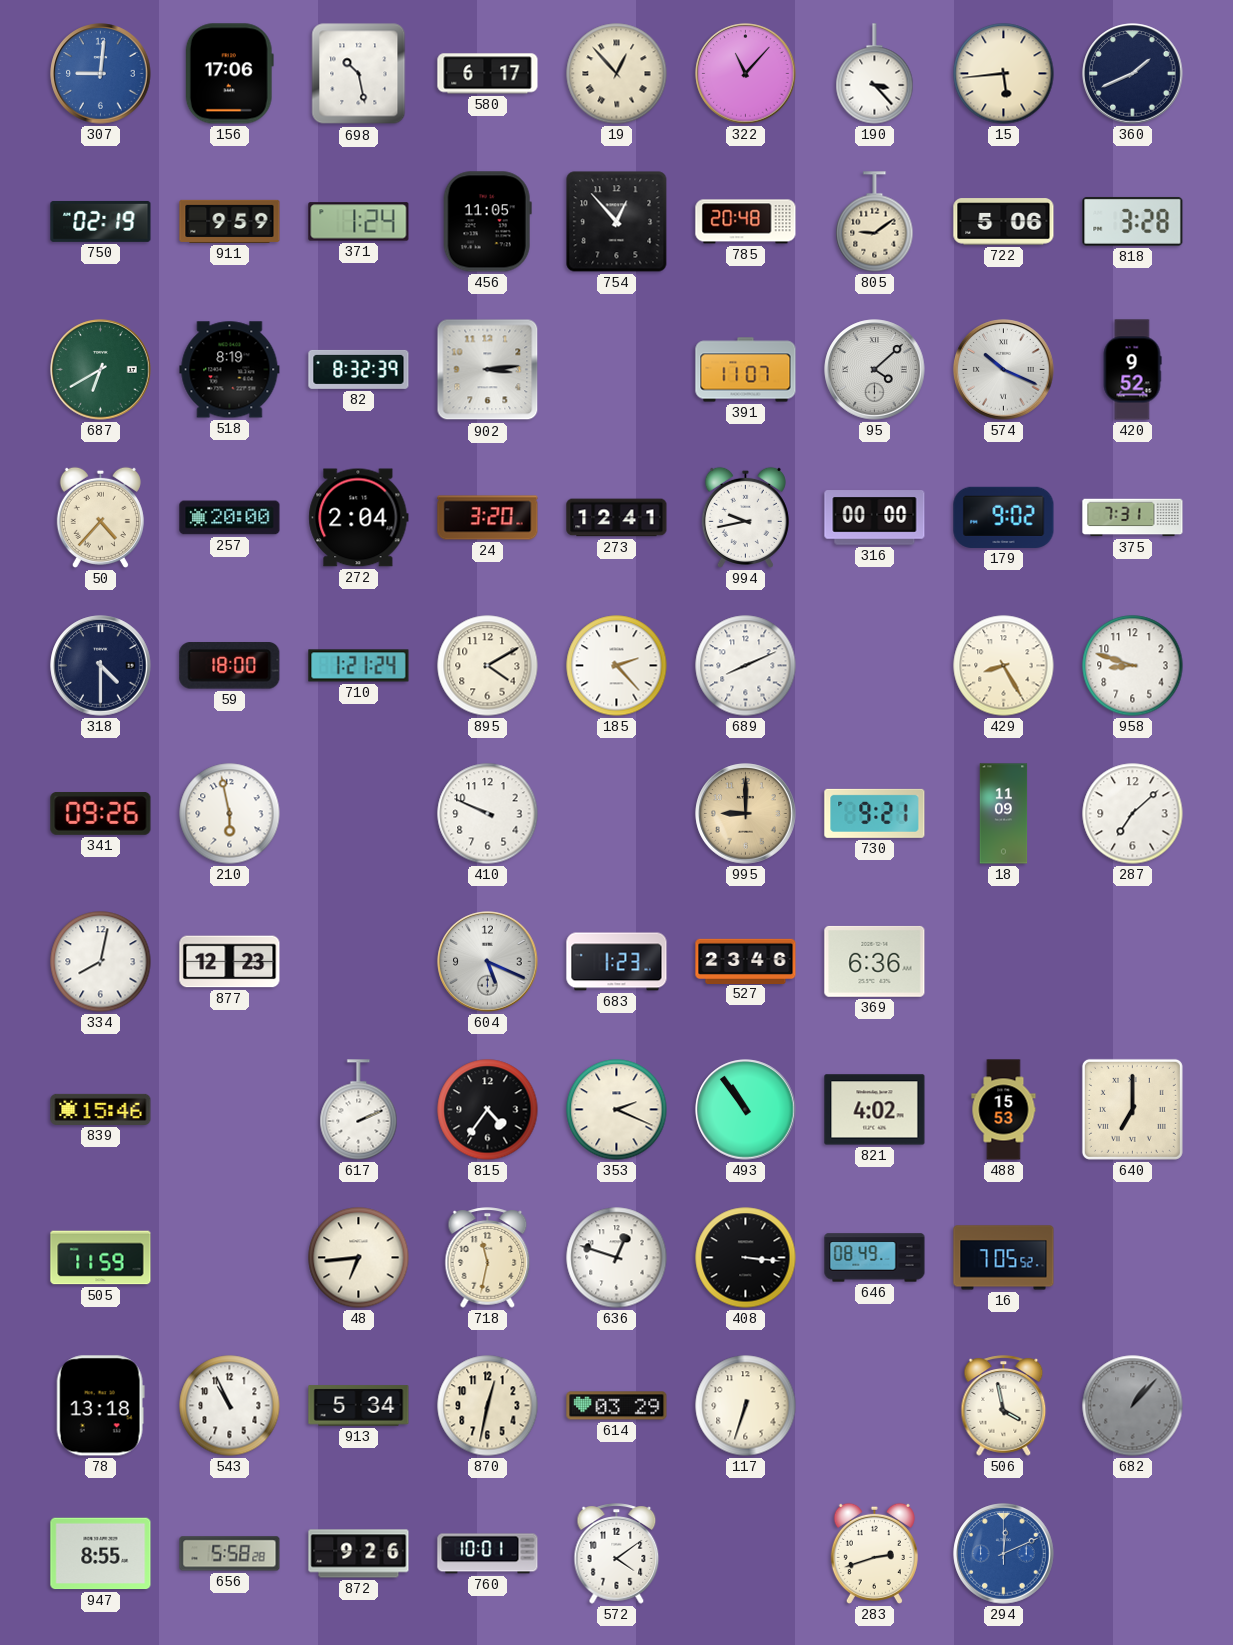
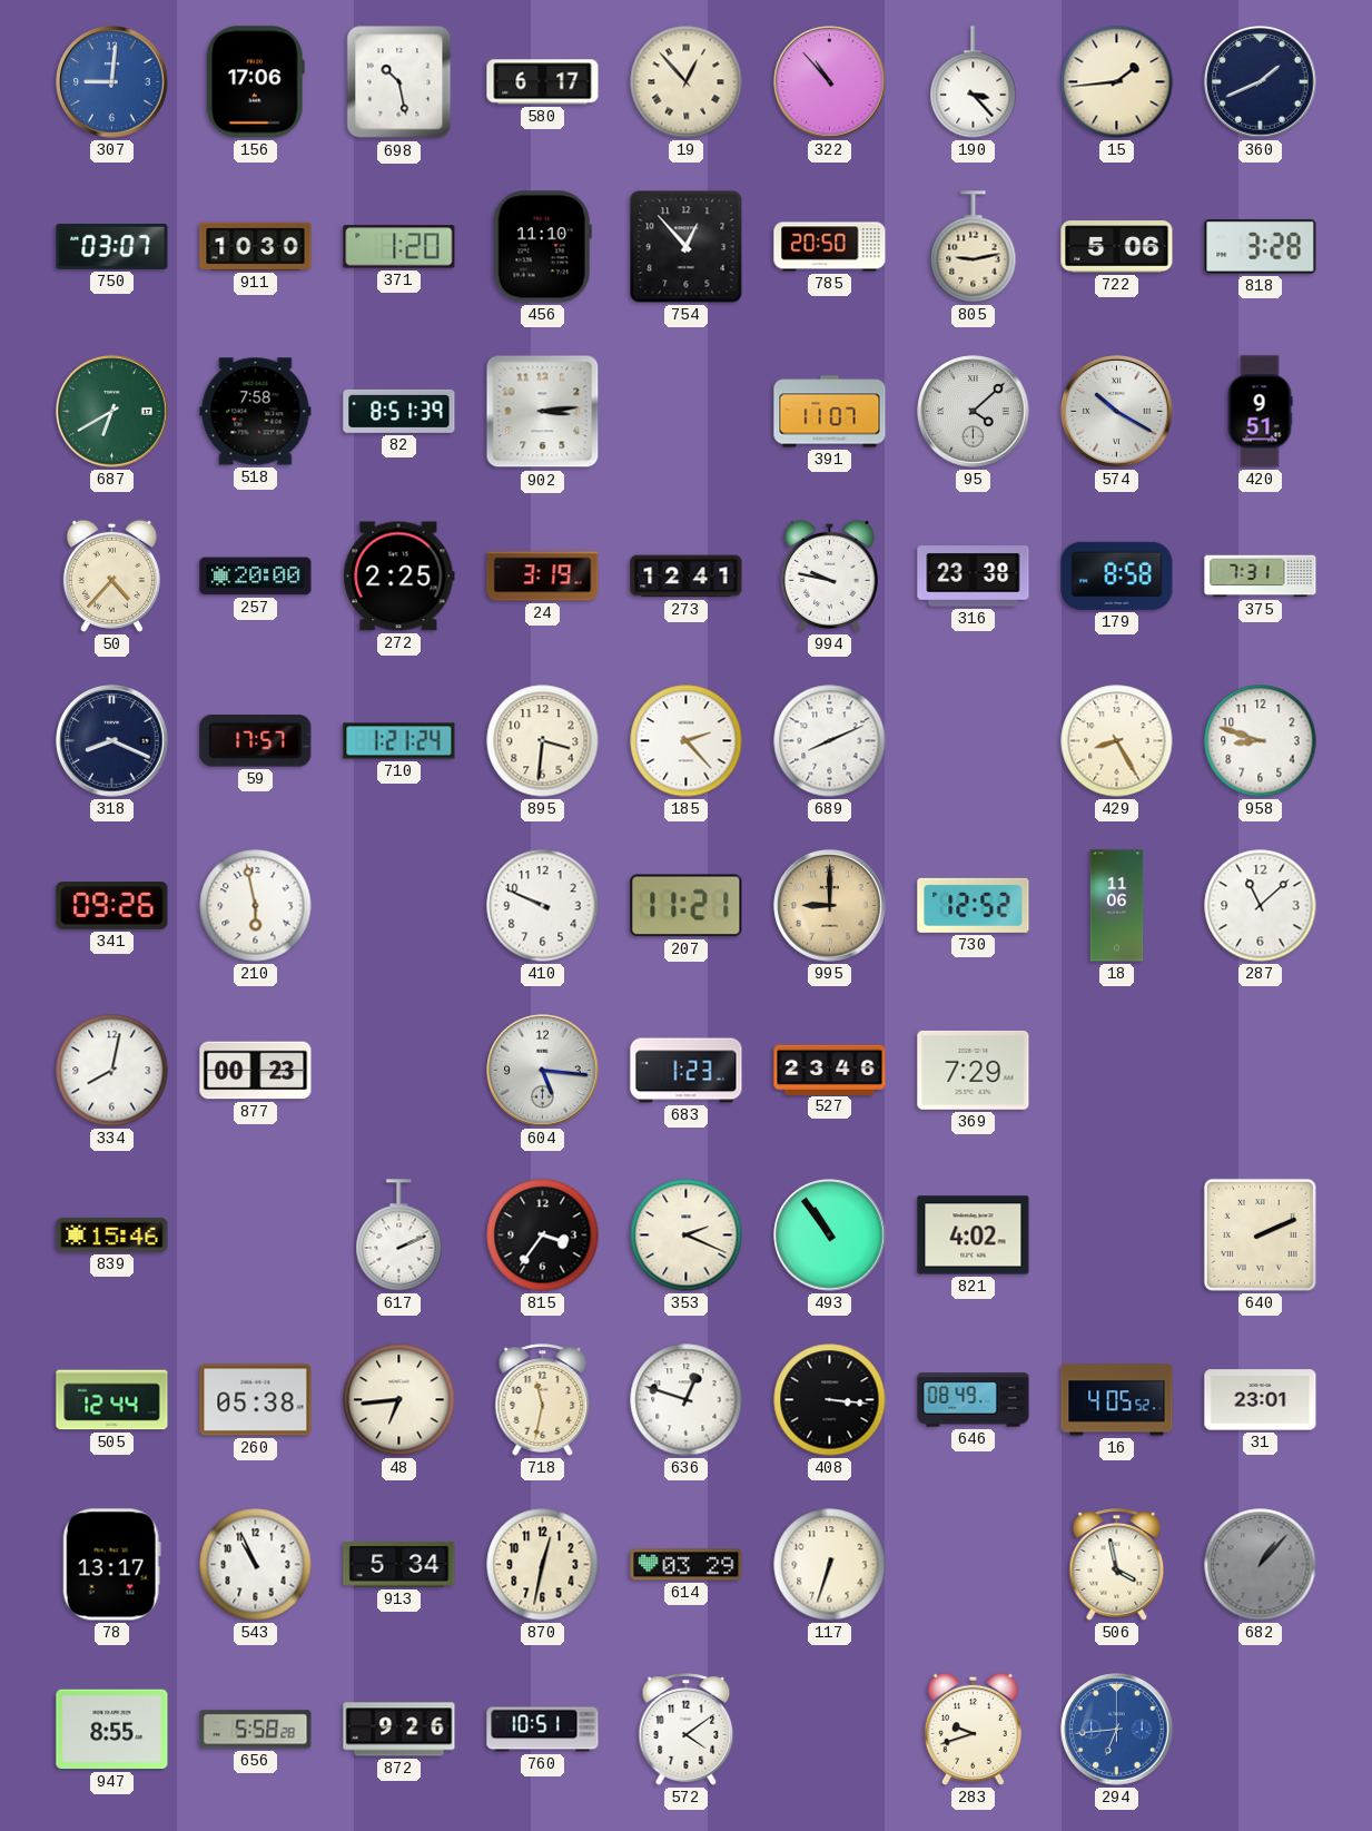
322: 11:07 -> 10:53 (830, 82)
15: 5:44 -> 1:44 (1117, 82)
750: 02:19 -> 03:07 (112, 246)
911: 9:59 -> 10:30 (256, 246)
371: 1:24 -> 1:20 (399, 247)
456: 11:05 -> 11:10 (542, 247)
785: 20:48 -> 20:50 (830, 247)
805: 9:09 -> 9:13 (974, 247)
518: 8:19 -> 7:58 (256, 412)
82: 8:32 -> 8:51 (399, 411)
574: 10:19 -> 10:20 (1117, 412)
420: 9:52 -> 9:51 (1260, 412)
272: 2:04 -> 2:25 (399, 577)
24: 3:20 -> 3:19 (543, 577)
994: 9:43 -> 9:47 (829, 575)
316: 00:00 -> 23:38 (974, 577)
179: 9:02 -> 8:58 (1117, 575)
318: 4:30 -> 8:19 (112, 741)
59: 18:00 -> 17:57 (256, 741)
895: 4:10 -> 3:31 (543, 741)
207: none -> 11:21 (687, 906)
730: 9:21 -> 12:52 (974, 905)
18: 11:09 -> 11:06 (1117, 906)
287: 7:08 -> 11:08 (1261, 906)
877: 12:23 -> 00:23 (256, 1071)
604: 5:19 -> 5:16 (543, 1071)
369: 6:36 -> 7:29 (974, 1070)
815: 4:36 -> 3:36 (543, 1236)
488: 15:53 -> none (1004, 1110)
640: 7:00 -> 2:11 (1260, 1234)
505: 11:59 -> 12:44 (112, 1400)
260: none -> 05:38 (256, 1400)
16: 7:05 -> 4:05 (1117, 1400)
31: none -> 23:01 (1261, 1400)
78: 13:18 -> 13:17 (111, 1565)
760: 10:01 -> 10:51 (543, 1730)
283: 2:42 -> 9:42 (973, 1729)
294: 12:11 -> 6:44 (1117, 1730)
